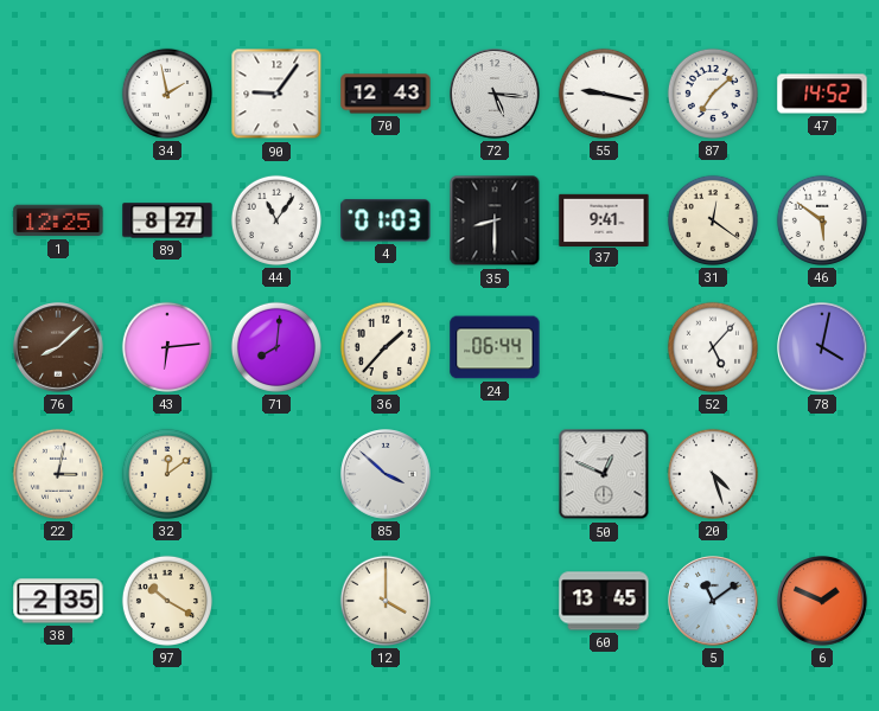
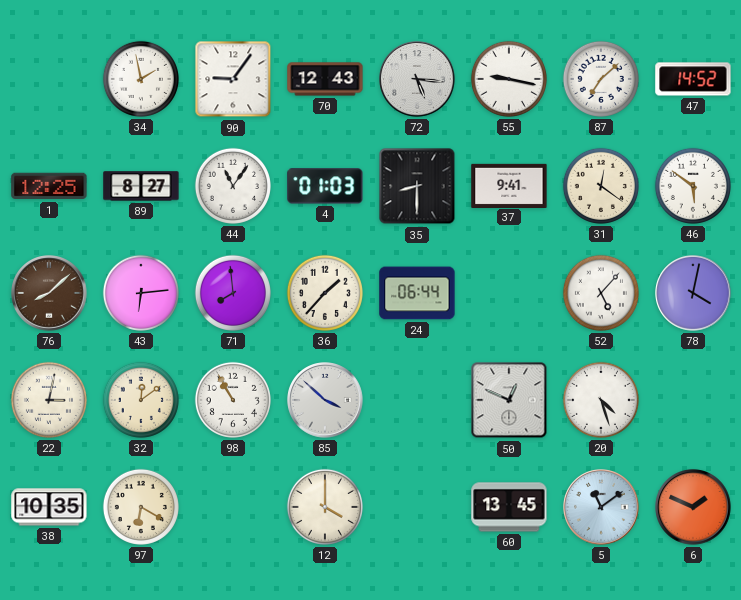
71: 8:01 -> 7:59 (233, 293)
98: none -> 10:55 (233, 400)
38: 2:35 -> 10:35 (49, 507)
97: 10:20 -> 6:20 (141, 507)
